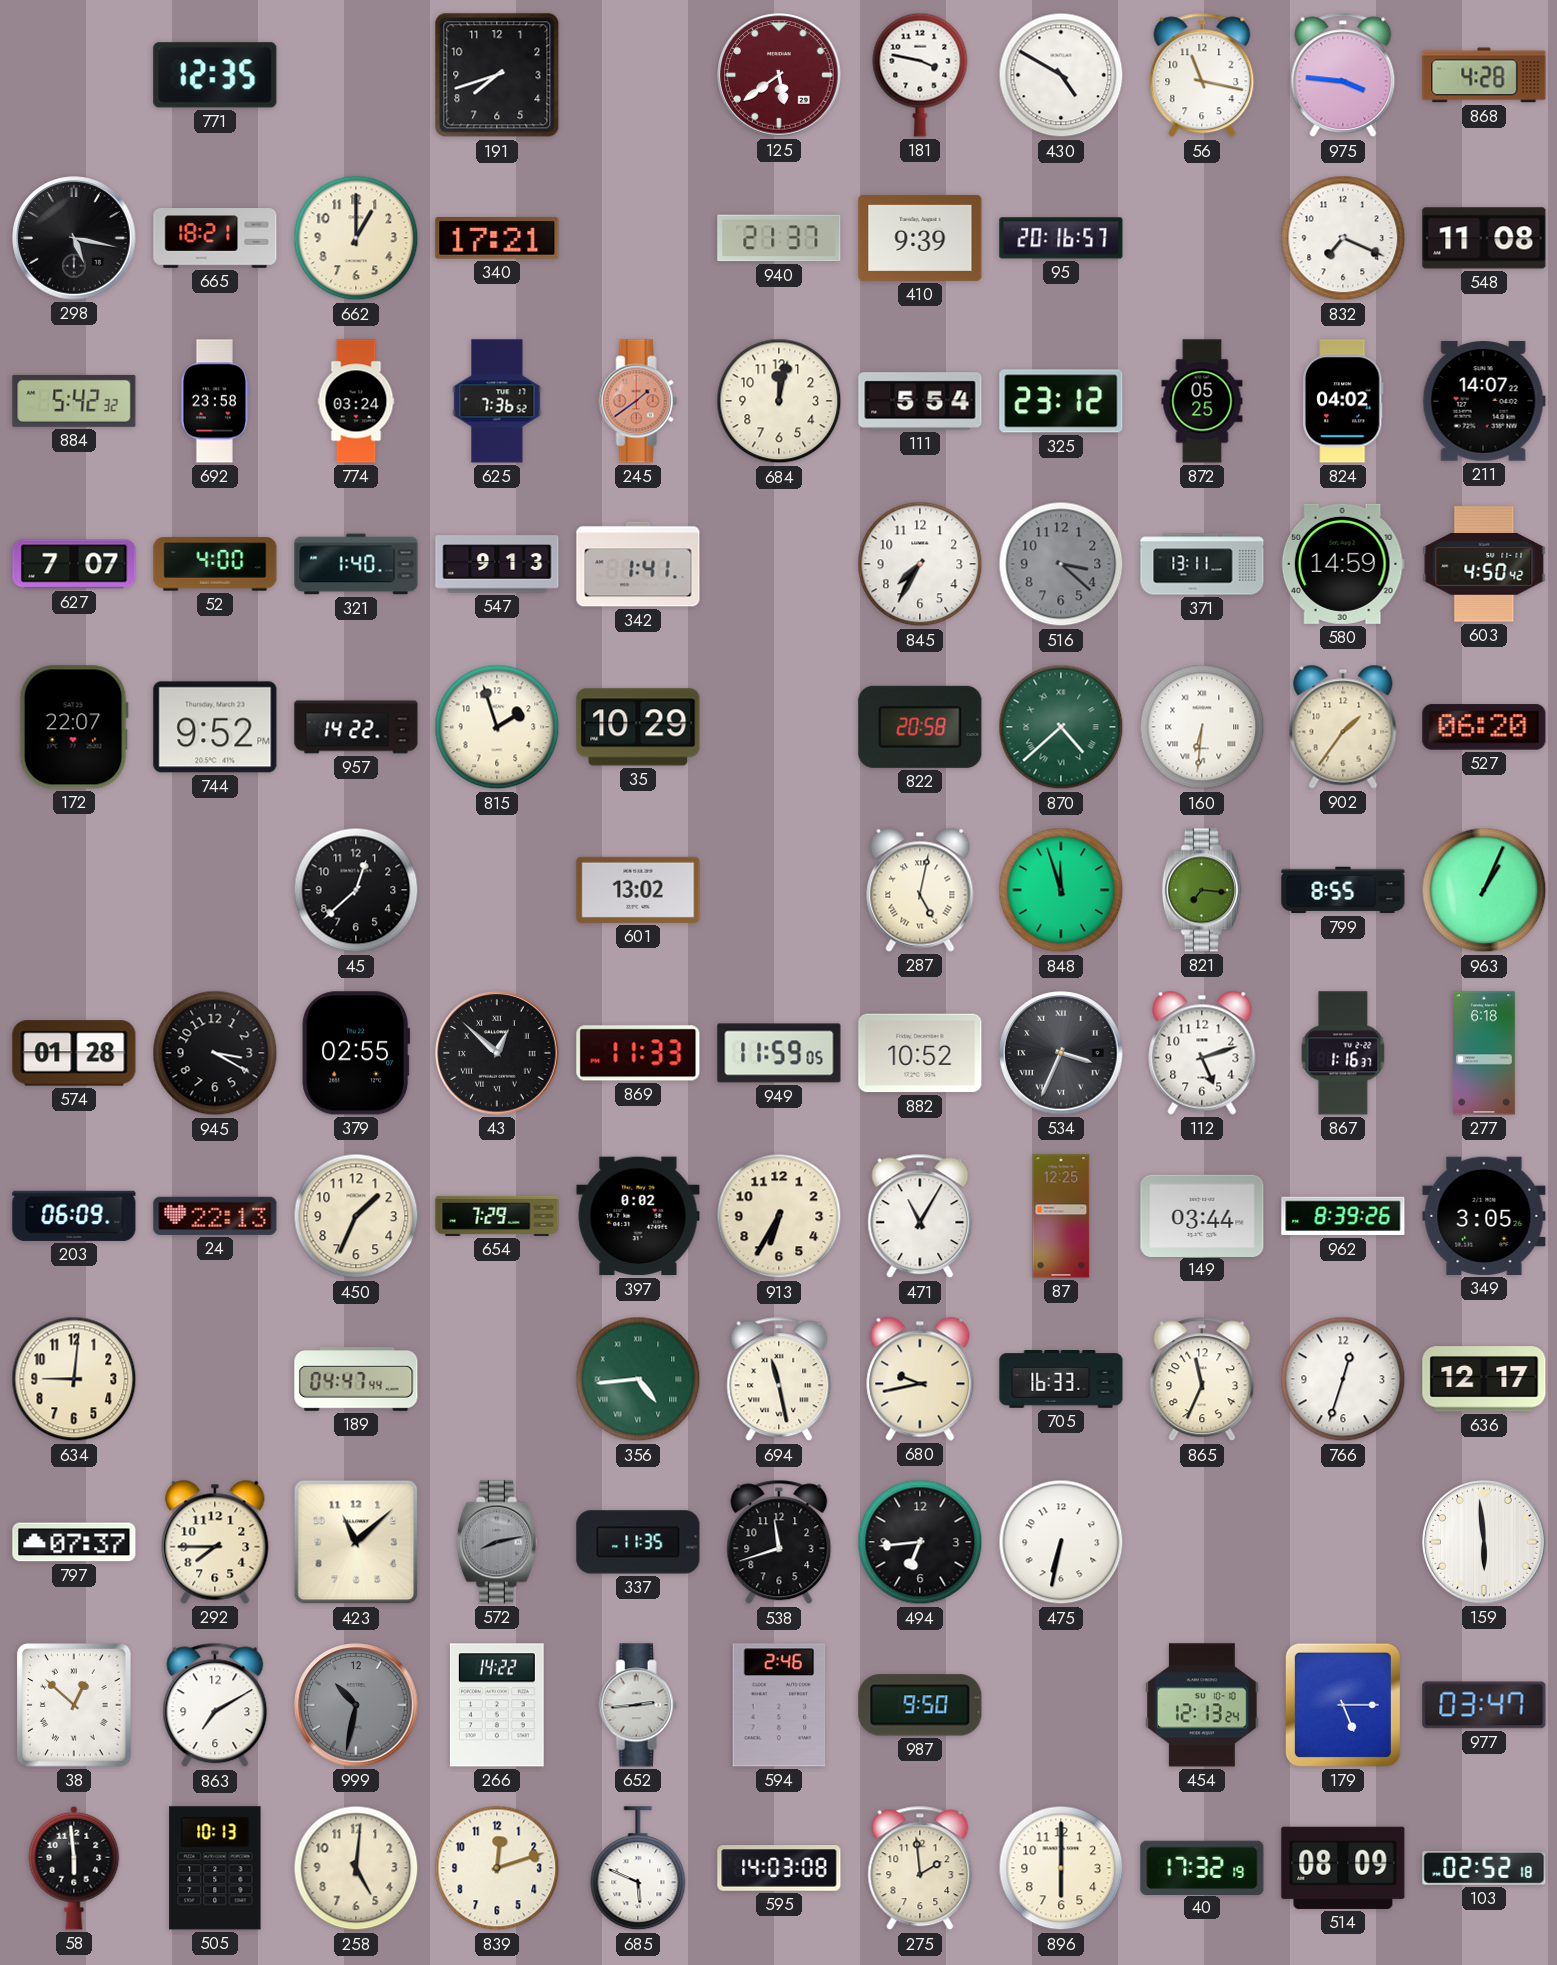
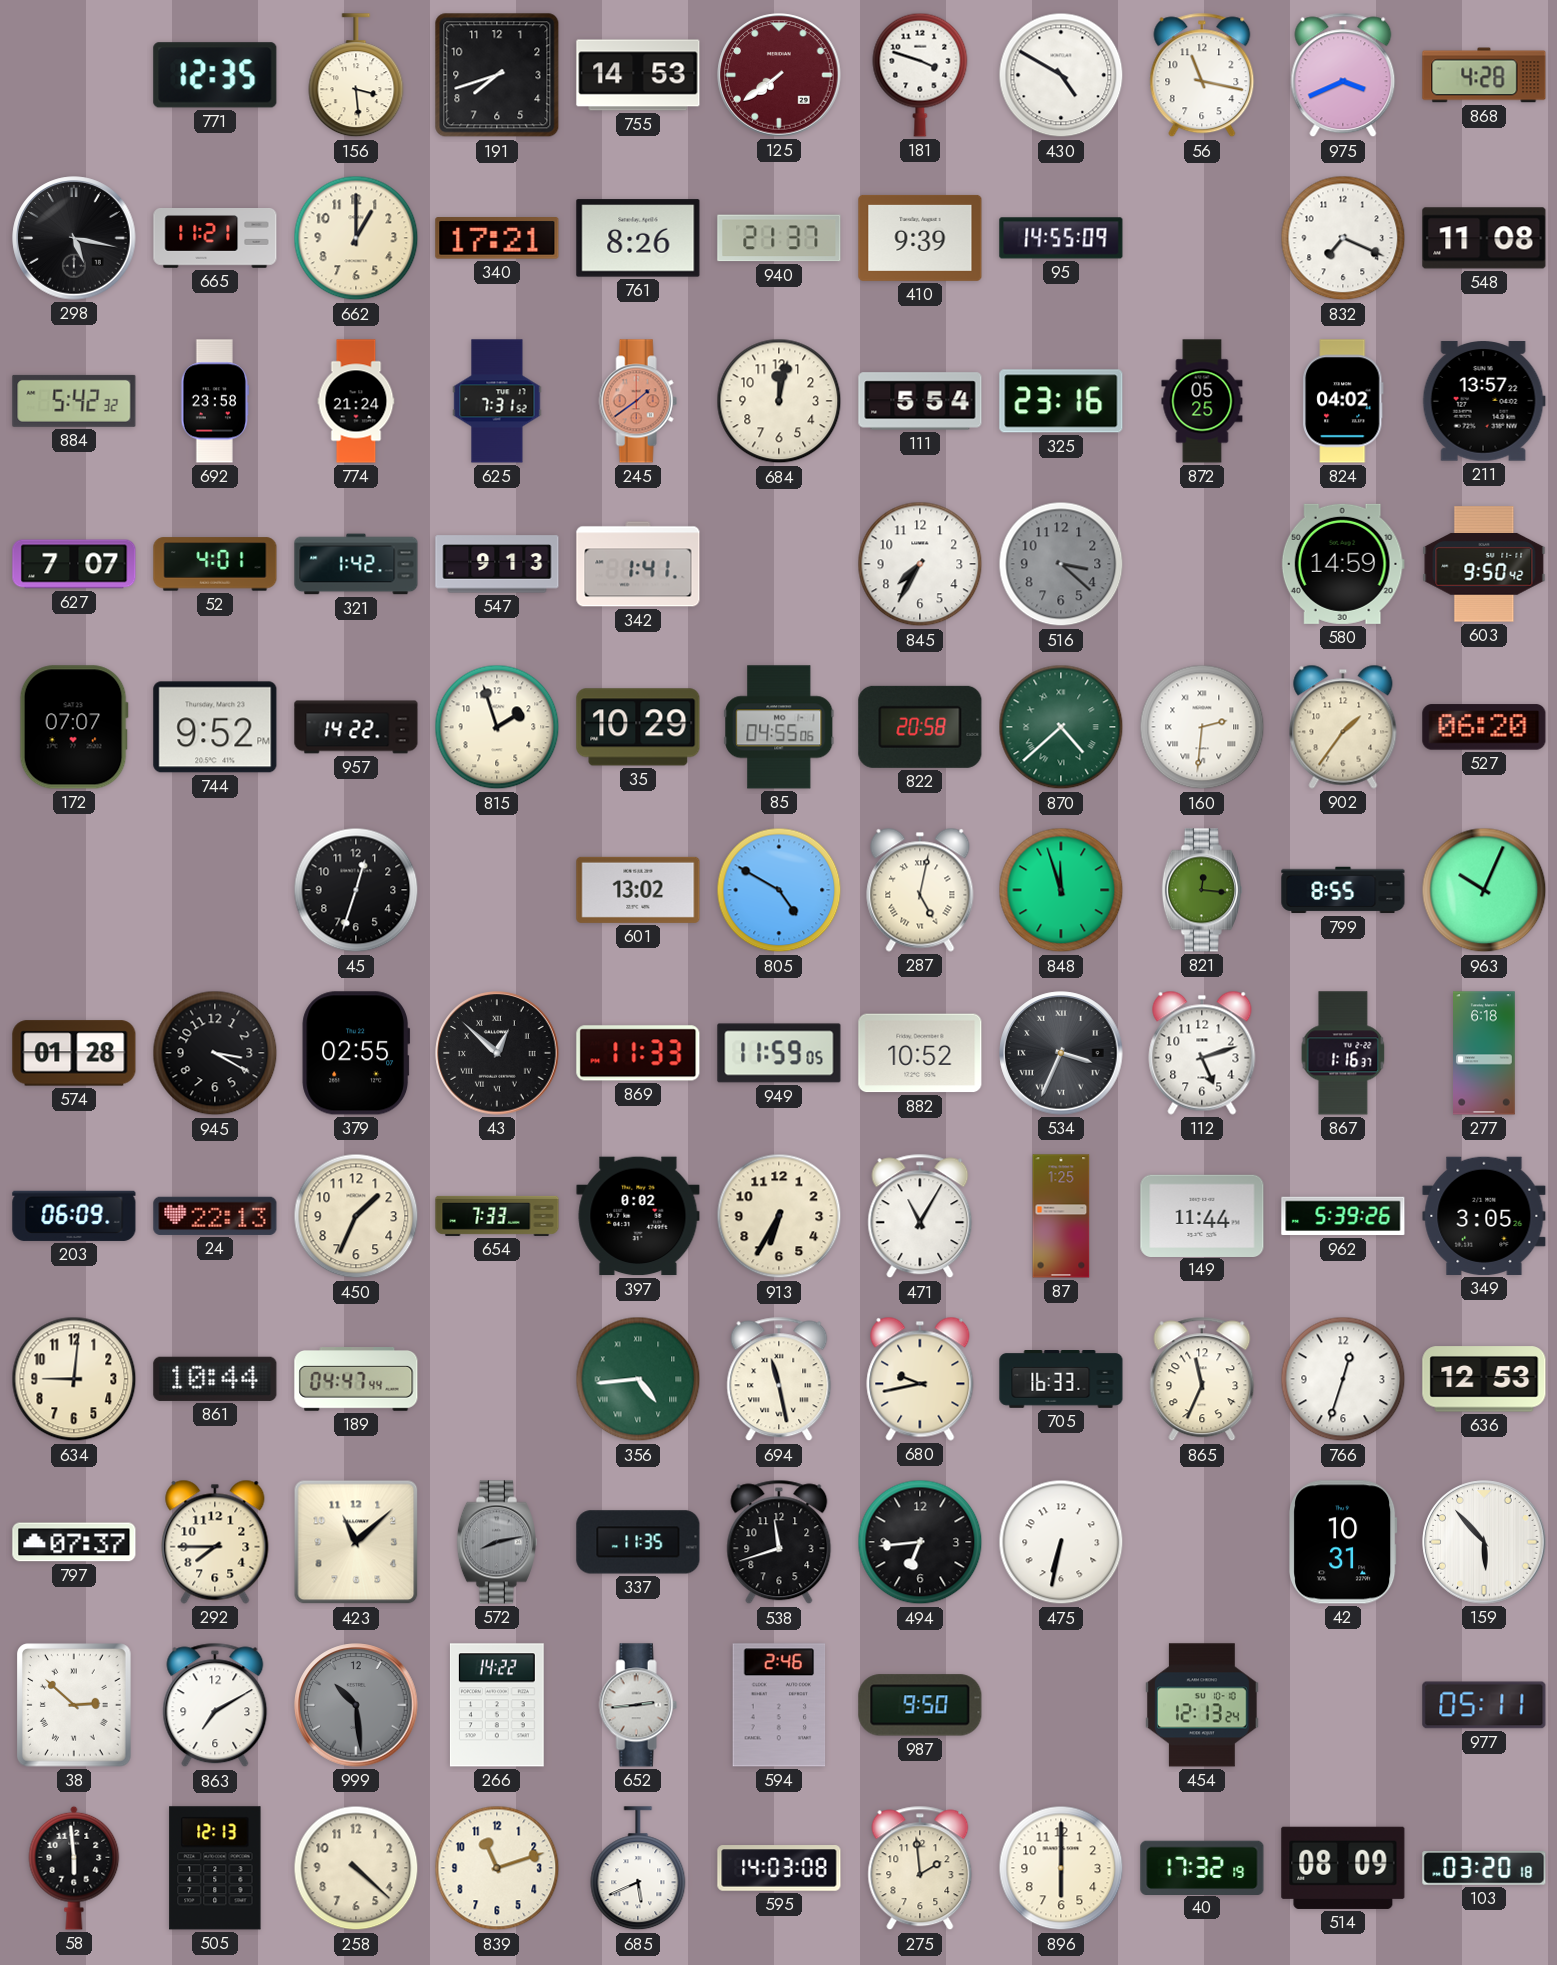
156: none -> 3:29 (356, 76)
755: none -> 14:53 (638, 75)
125: 5:39 -> 7:39 (779, 75)
181: 3:47 -> 3:48 (920, 75)
975: 3:46 -> 3:41 (1343, 75)
665: 18:21 -> 11:21 (215, 239)
761: none -> 8:26 (638, 238)
95: 20:16 -> 14:55 (1061, 238)
774: 03:24 -> 21:24 (356, 401)
625: 7:36 -> 7:31 (497, 401)
325: 23:12 -> 23:16 (1061, 401)
211: 14:07 -> 13:57 (1484, 401)
52: 4:00 -> 4:01 (215, 564)
321: 1:40 -> 1:42 (356, 564)
371: 13:11 -> none (1202, 564)
603: 4:50 -> 9:50 (1484, 564)
172: 22:07 -> 07:07 (74, 727)
85: none -> 04:55 (779, 727)
160: 6:31 -> 2:31 (1202, 727)
45: 12:38 -> 12:33 (356, 890)
805: none -> 4:50 (779, 890)
821: 7:16 -> 12:16 (1202, 890)
963: 1:04 -> 10:04 (1484, 890)
654: 7:29 -> 7:33 (497, 1216)
87: 12:25 -> 1:25 (1061, 1216)
149: 03:44 -> 11:44 (1202, 1215)
962: 8:39 -> 5:39 (1343, 1216)
861: none -> 10:44 (215, 1379)
636: 12:17 -> 12:53 (1484, 1379)
42: none -> 10:31 (1344, 1542)
159: 5:59 -> 5:53 (1484, 1542)
38: 12:52 -> 2:52 (74, 1705)
999: 10:32 -> 10:29 (356, 1705)
179: 5:15 -> none (1343, 1705)
977: 03:47 -> 05:11 (1484, 1705)
505: 10:13 -> 12:13 (215, 1868)
258: 5:01 -> 4:22 (356, 1868)
839: 12:12 -> 11:12 (497, 1868)
685: 5:49 -> 5:41 (638, 1869)
103: 02:52 -> 03:20 (1484, 1868)
